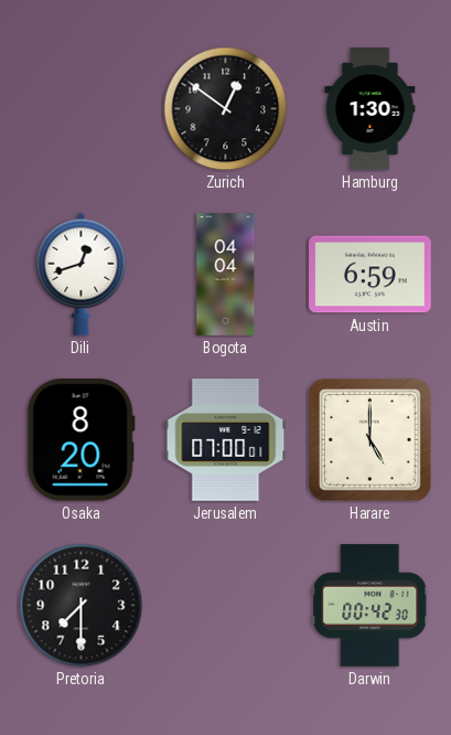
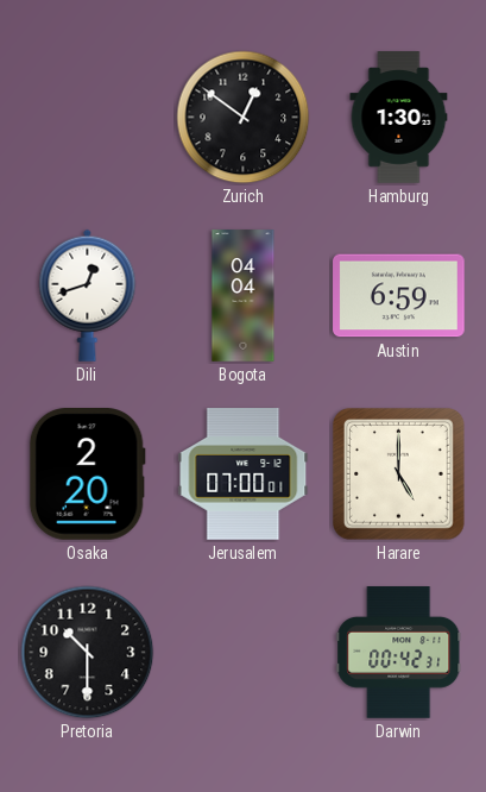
Osaka: 8:20 -> 2:20 (87, 474)
Pretoria: 7:30 -> 10:30 (88, 653)
Darwin: 00:42:30 -> 00:42:31 (399, 653)
